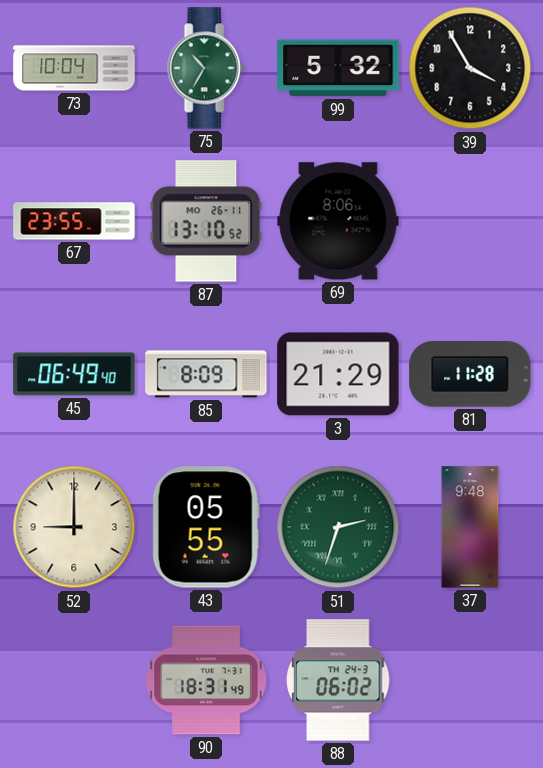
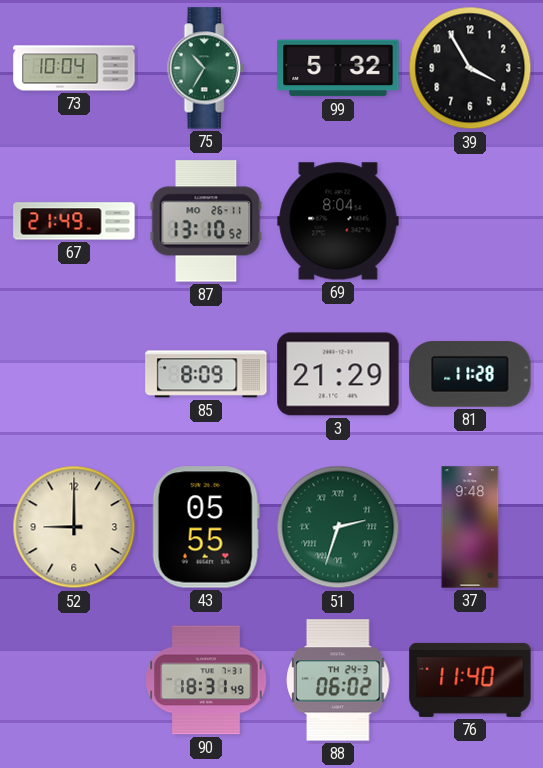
67: 23:55 -> 21:49 (74, 221)
69: 8:06 -> 8:04 (338, 221)
45: 06:49 -> none (74, 374)
76: none -> 11:40 (470, 680)
